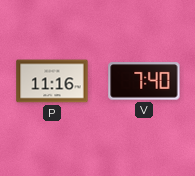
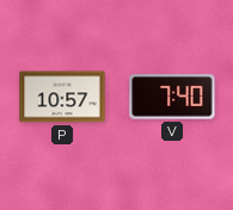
P: 11:16 -> 10:57 (62, 97)
